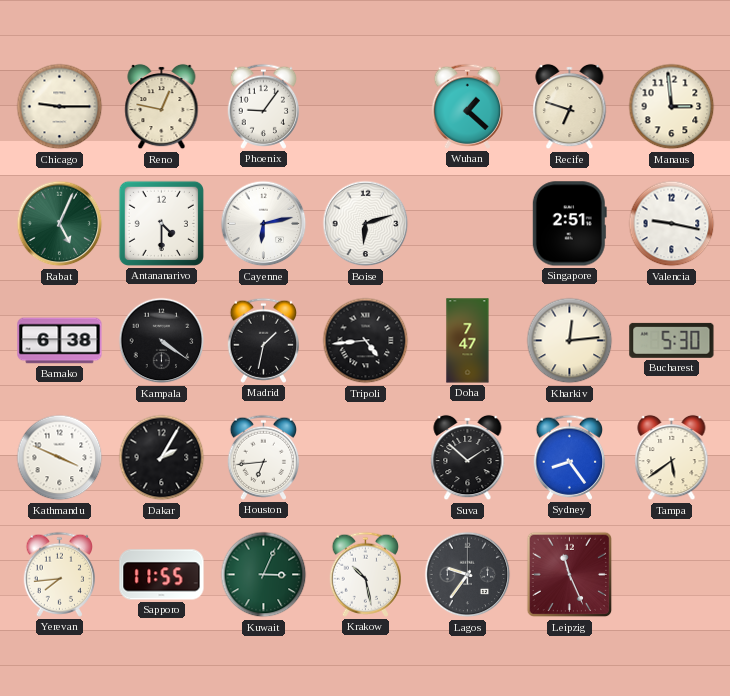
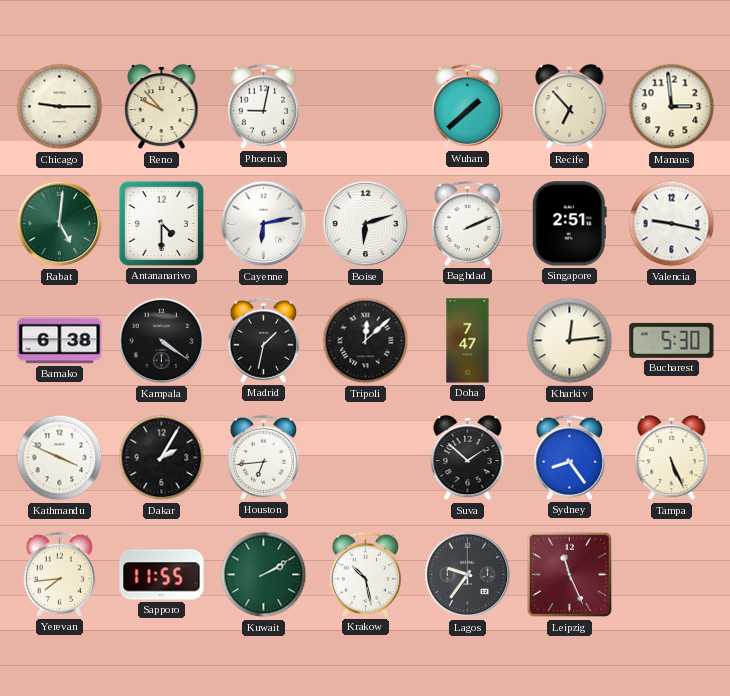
Reno: 12:47 -> 9:53 (162, 107)
Phoenix: 9:06 -> 9:02 (263, 106)
Wuhan: 1:22 -> 1:38 (467, 106)
Recife: 6:48 -> 6:53 (570, 107)
Rabat: 5:04 -> 5:01 (60, 224)
Baghdad: none -> 2:11 (467, 223)
Tripoli: 4:44 -> 12:08 (366, 341)
Tampa: 5:39 -> 5:26 (672, 458)
Kuwait: 3:04 -> 2:10 (264, 575)
